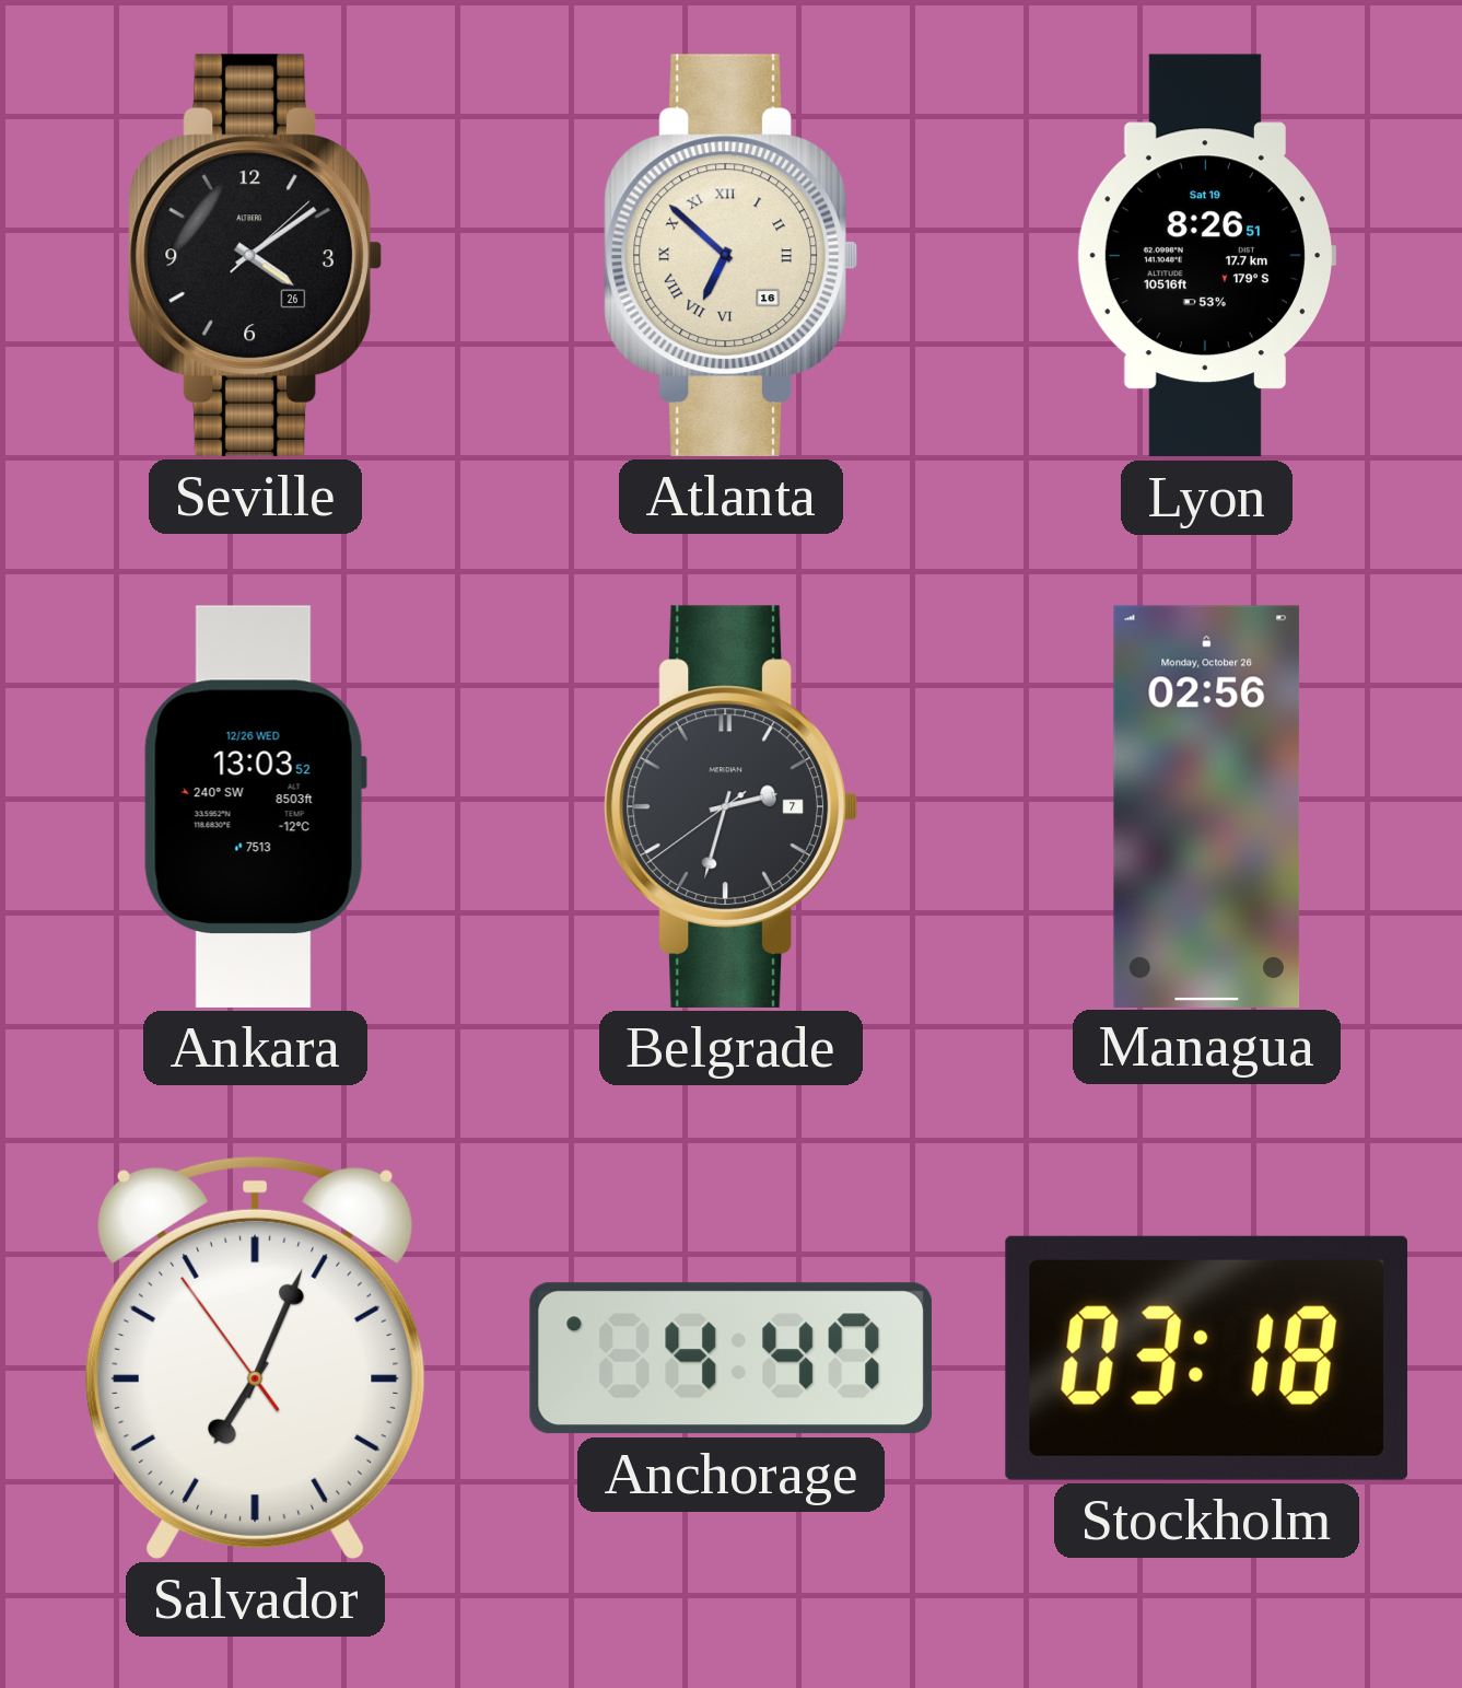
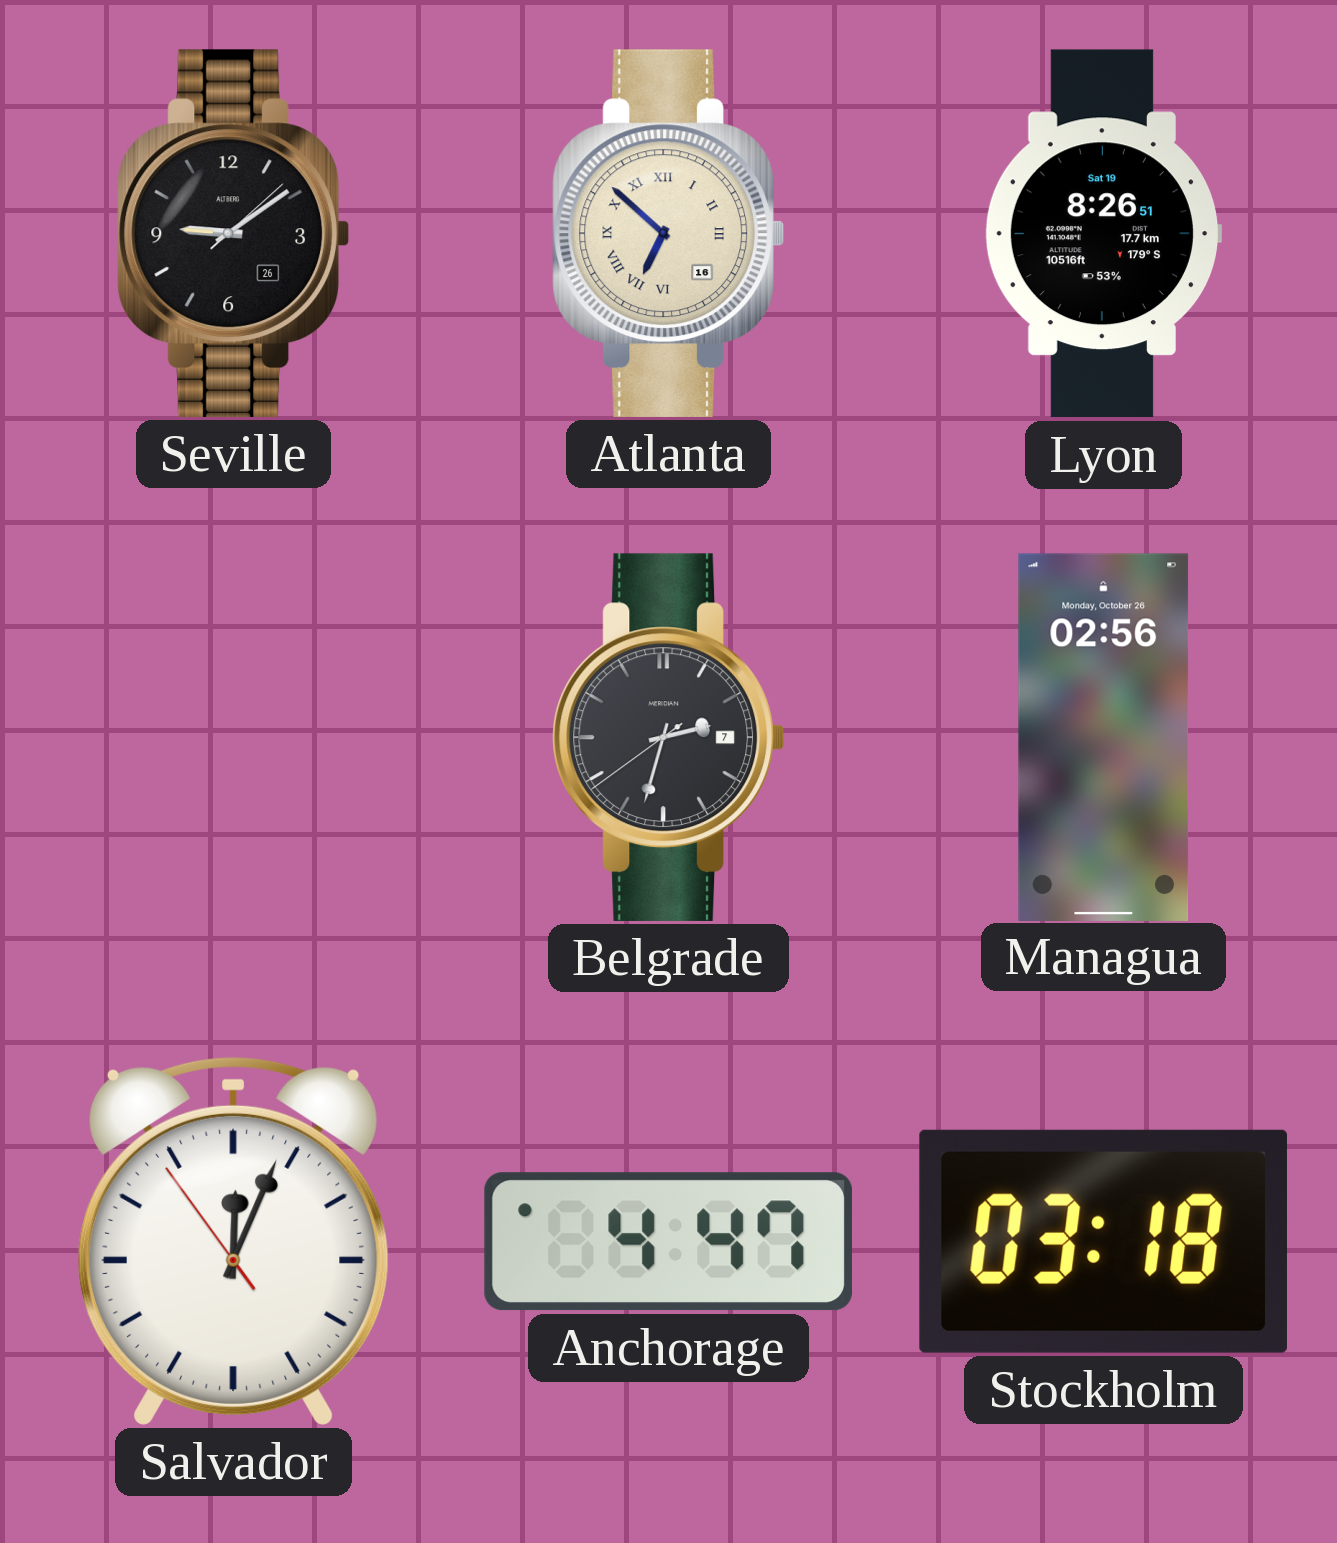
Seville: 4:09 -> 9:09 (233, 233)
Ankara: 13:03 -> none (255, 806)
Salvador: 7:03 -> 12:03 (233, 1241)
